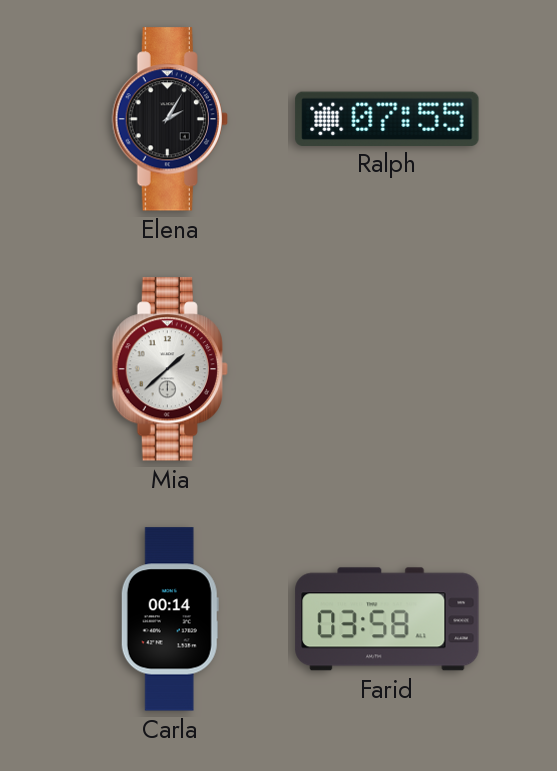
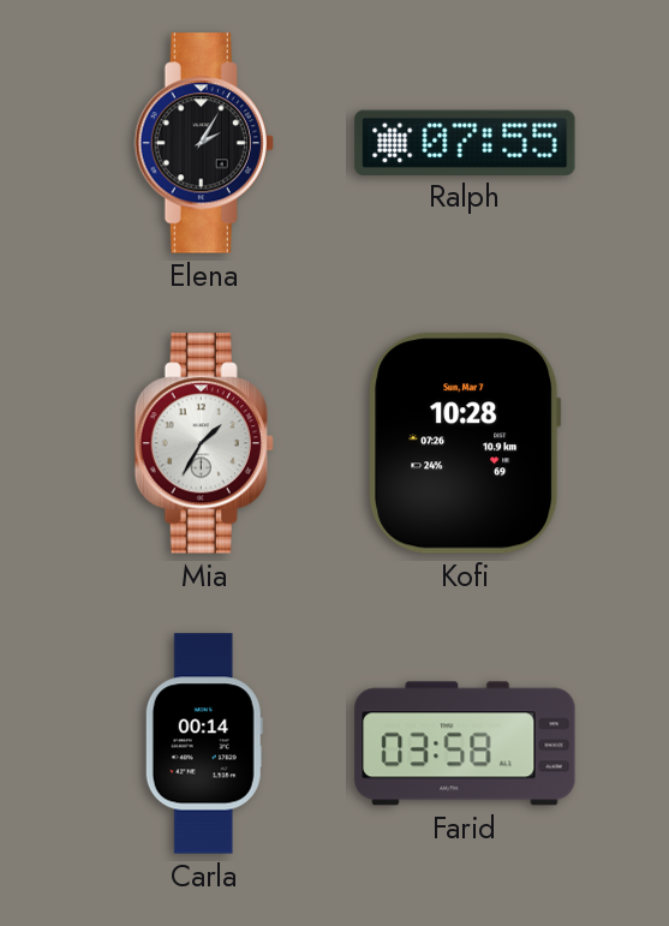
Mia: 1:38 -> 1:35 (204, 443)
Kofi: none -> 10:28 (465, 443)
